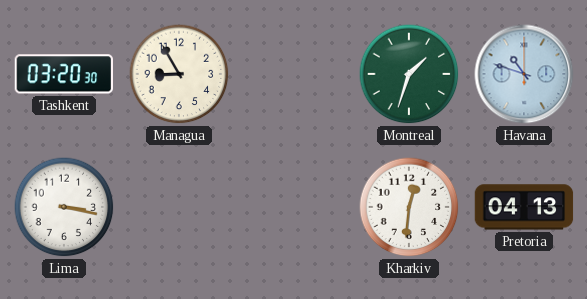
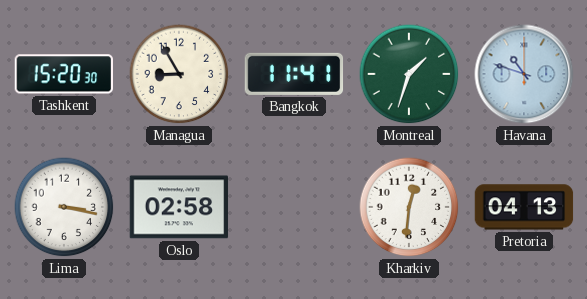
Tashkent: 03:20 -> 15:20 (63, 74)
Bangkok: none -> 11:41 (294, 74)
Oslo: none -> 02:58 (179, 207)
